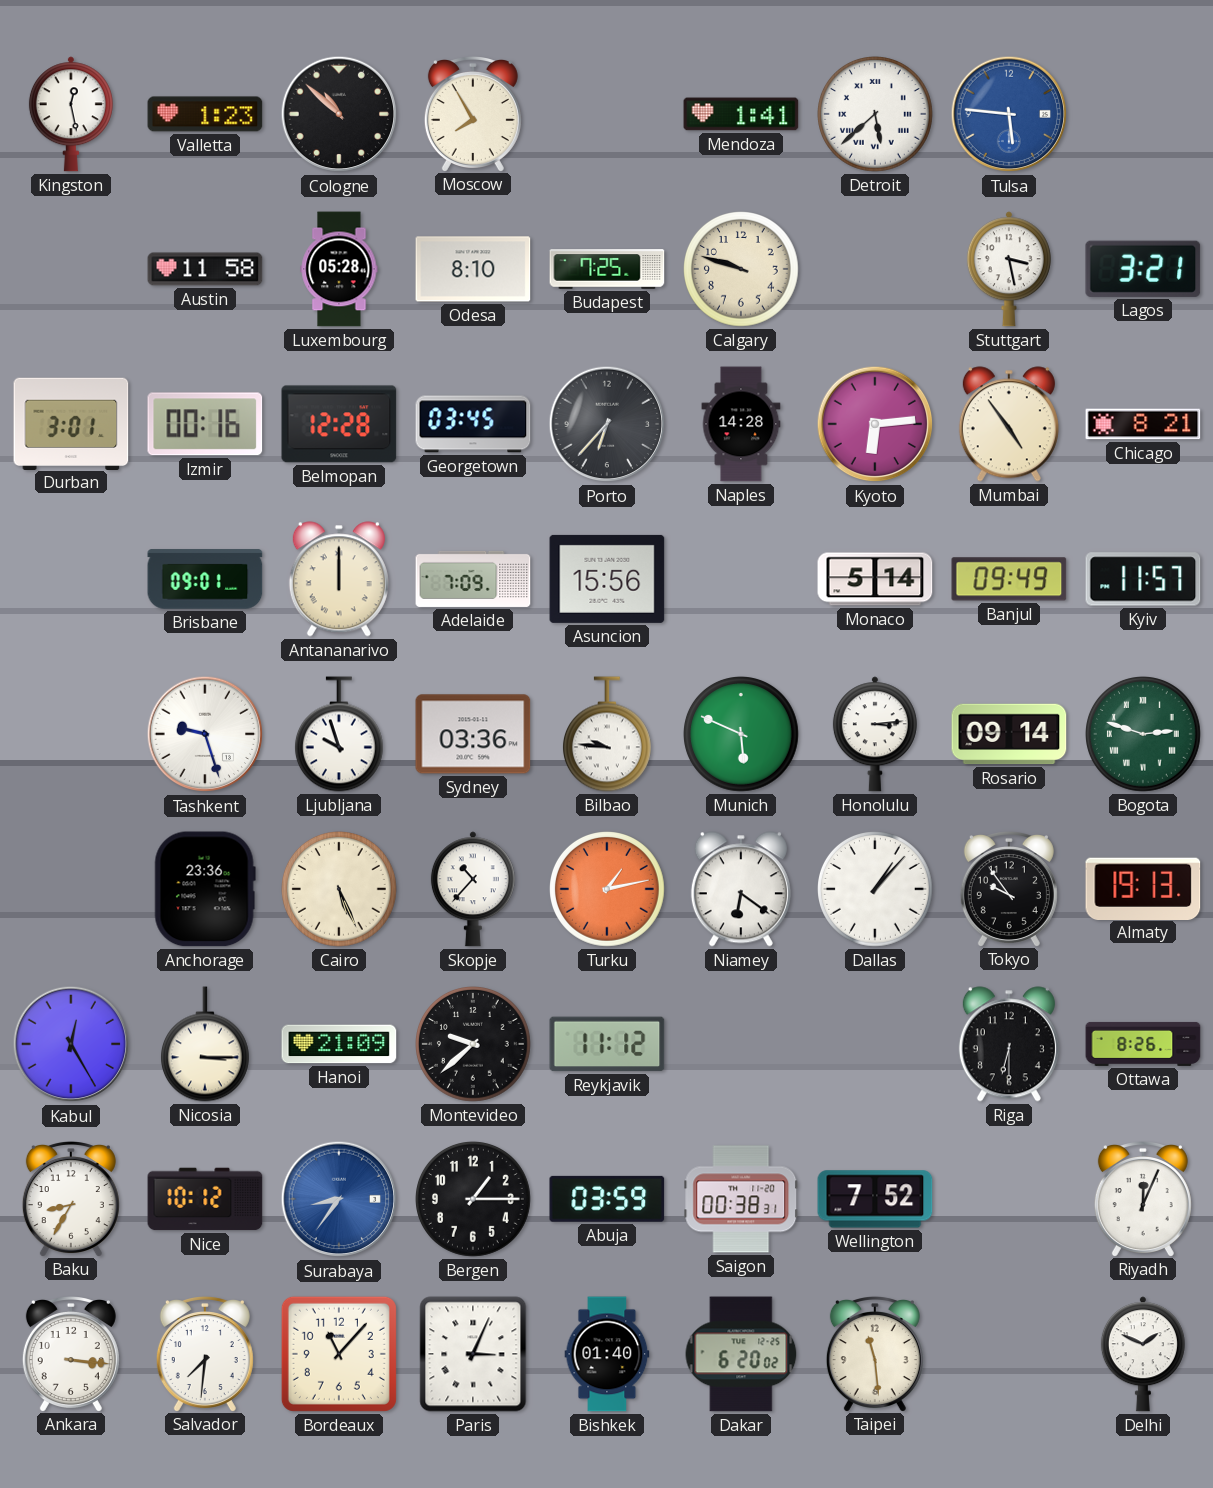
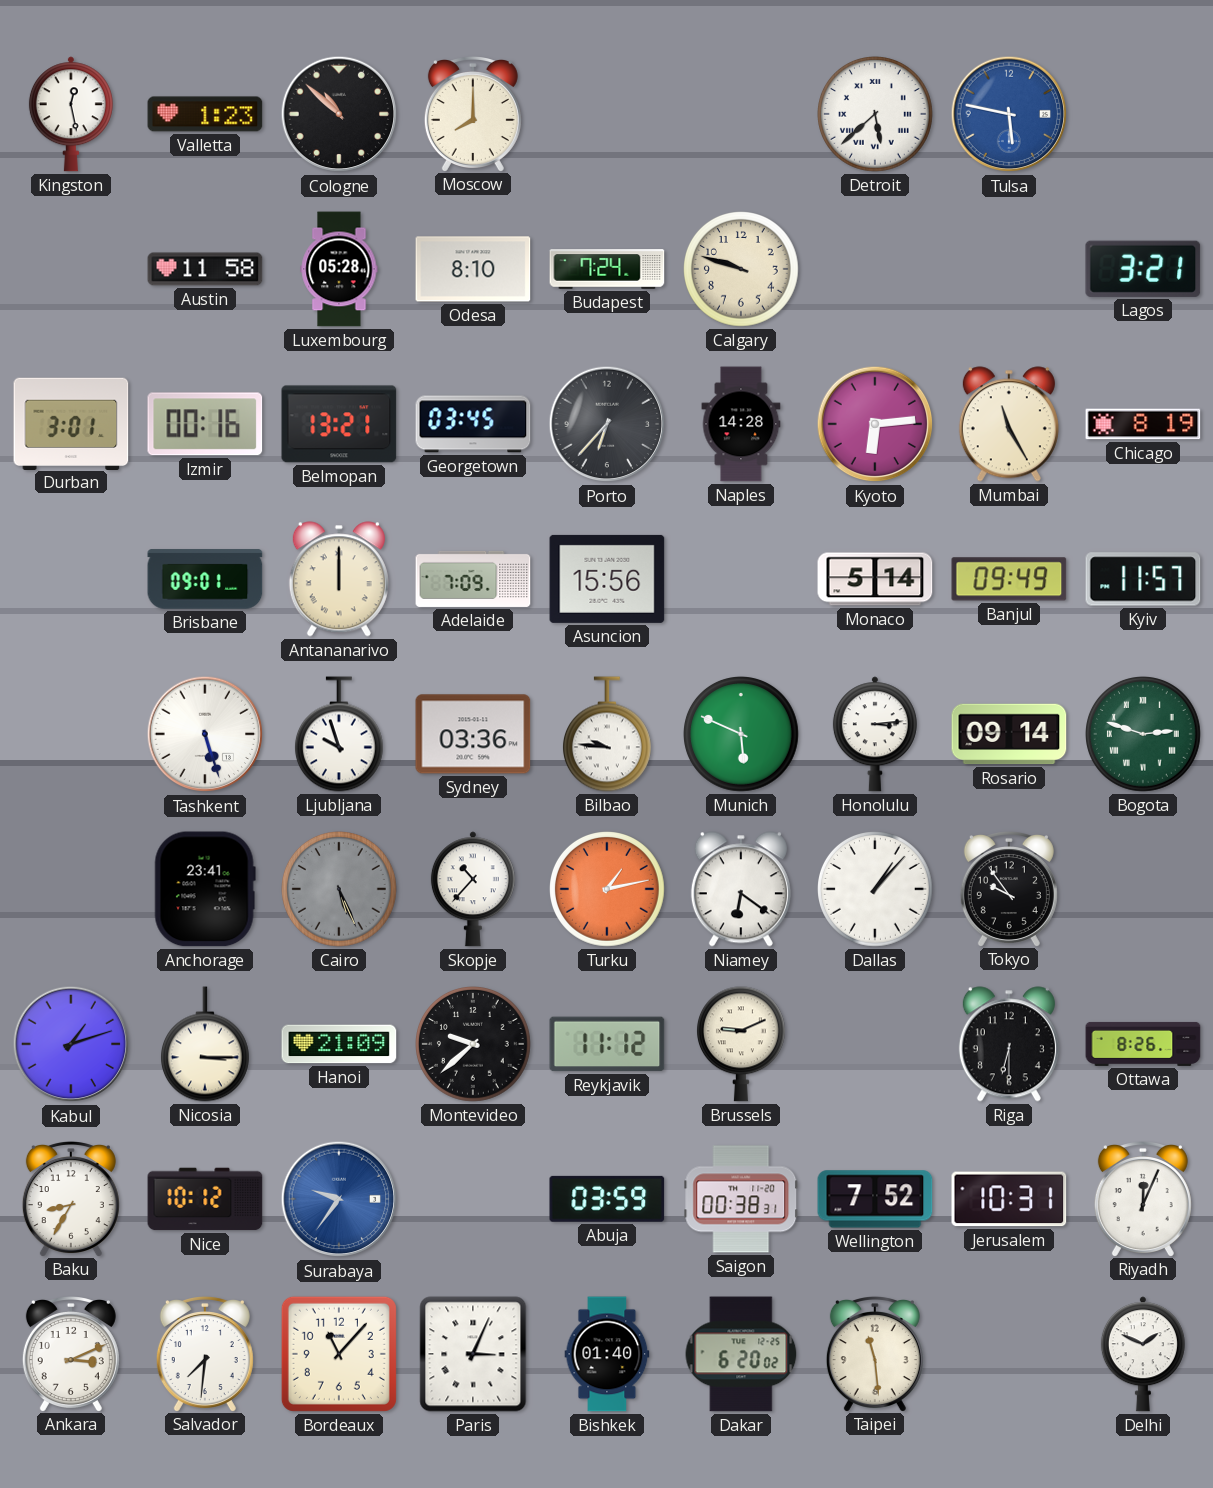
Moscow: 7:55 -> 8:00 (473, 114)
Mendoza: 1:41 -> none (741, 114)
Tulsa: 5:46 -> 5:47 (1009, 114)
Budapest: 7:25 -> 7:24 (607, 269)
Stuttgart: 3:28 -> none (1009, 269)
Belmopan: 12:28 -> 13:21 (339, 424)
Mumbai: 4:54 -> 11:25 (1009, 424)
Chicago: 8:21 -> 8:19 (1143, 424)
Tashkent: 9:27 -> 5:27 (205, 734)
Anchorage: 23:36 -> 23:41 (205, 889)
Cairo dial: cream -> grey (340, 890)
Almaty: 19:13 -> none (1143, 888)
Kabul: 12:25 -> 1:12 (71, 1044)
Brussels: none -> 9:11 (741, 1044)
Surabaya: 8:36 -> 9:36 (339, 1199)
Bergen: 1:15 -> none (474, 1200)
Jerusalem: none -> 10:31 (1009, 1199)
Ankara: 3:16 -> 3:11 (71, 1354)
